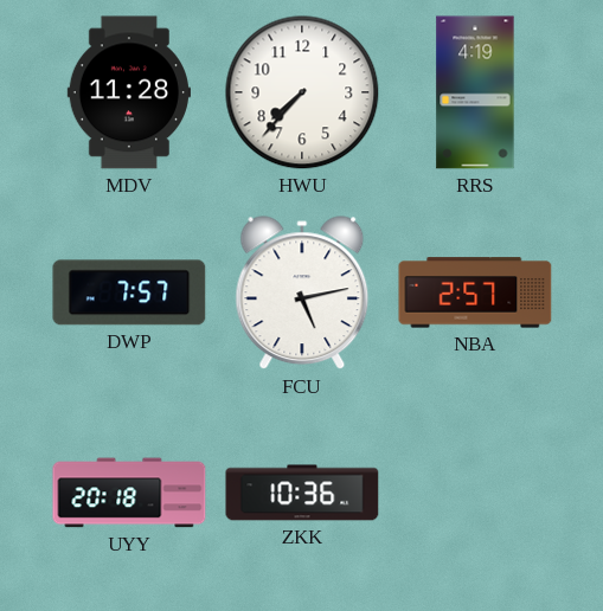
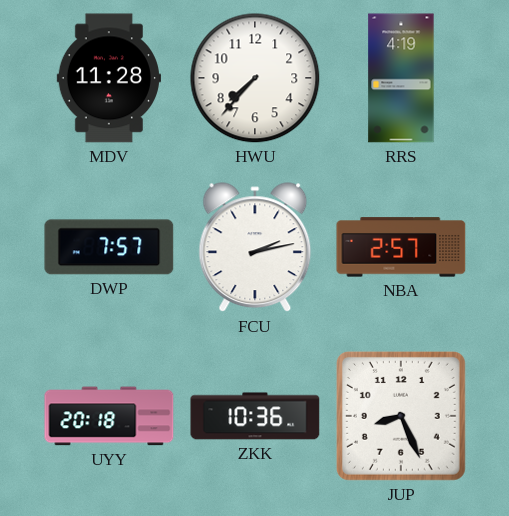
FCU: 5:13 -> 2:13 (255, 248)
JUP: none -> 8:26 (401, 416)
